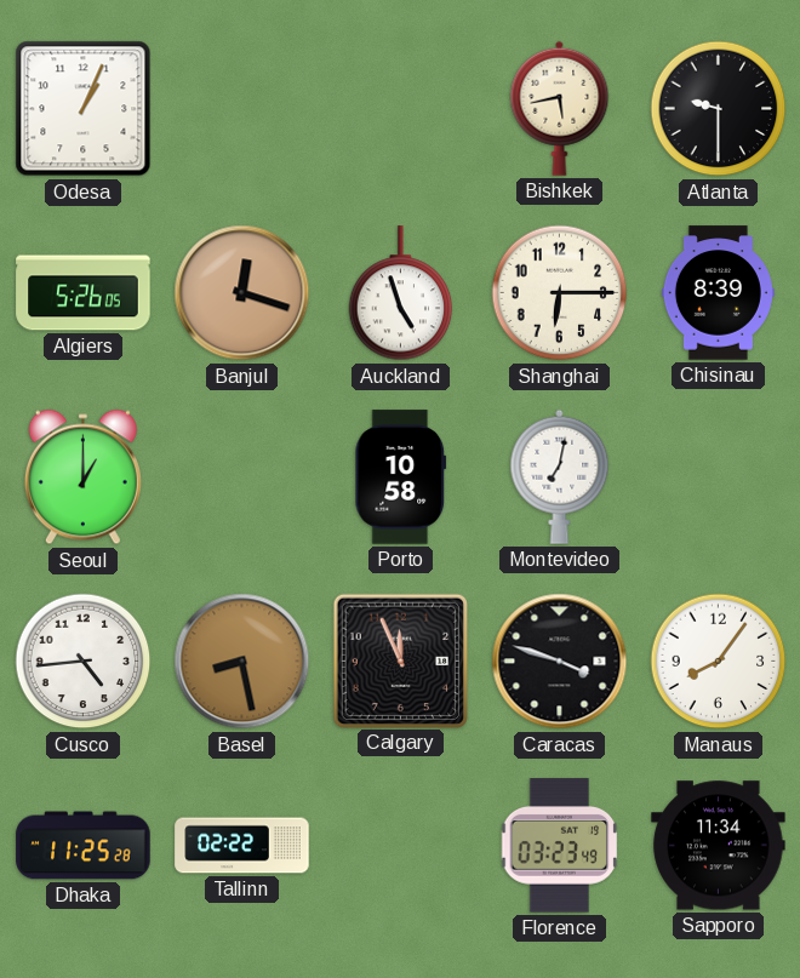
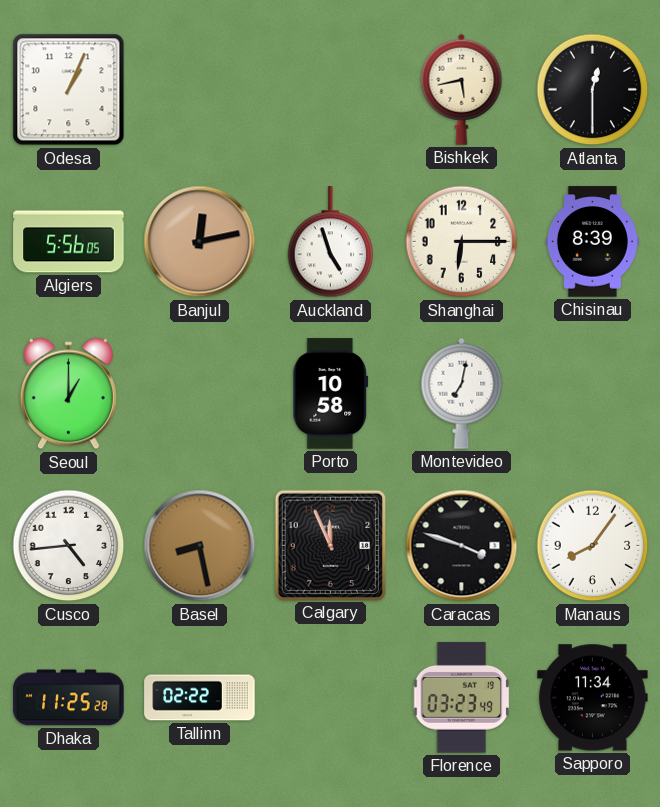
Atlanta: 9:30 -> 12:30 (593, 90)
Algiers: 5:26 -> 5:56 (69, 242)
Banjul: 12:18 -> 12:13 (200, 242)
